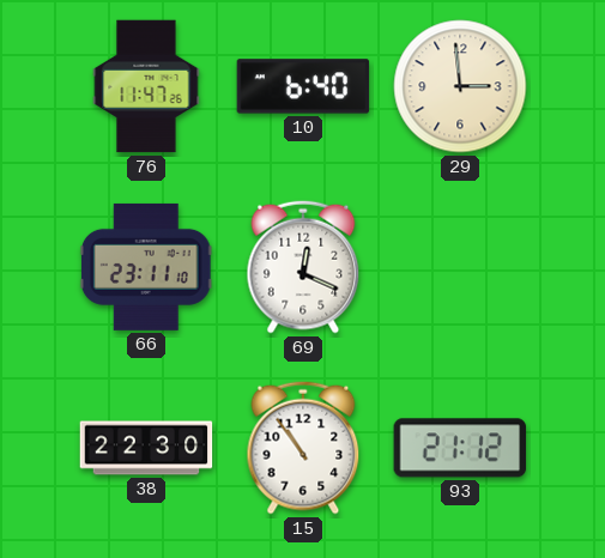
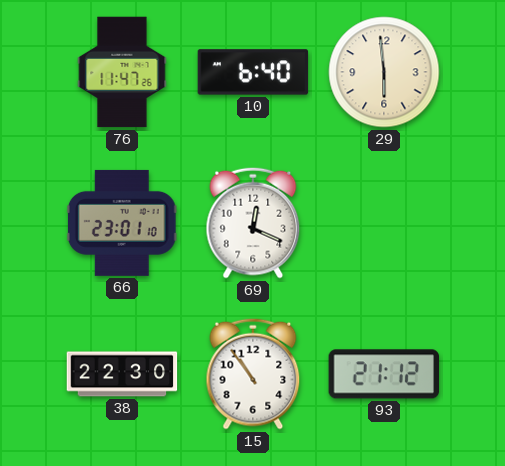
29: 2:59 -> 5:59 (384, 72)
66: 23:11 -> 23:01 (122, 223)
